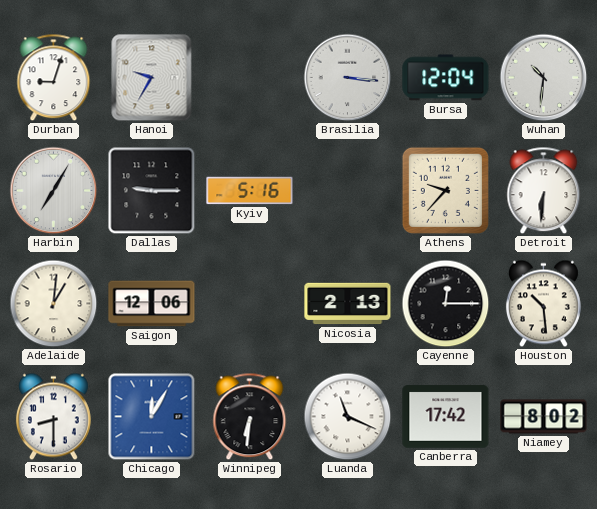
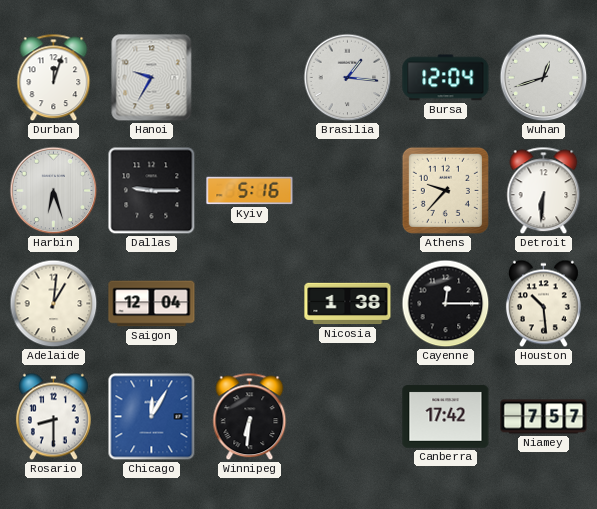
Durban: 9:03 -> 12:03 (54, 78)
Brasilia: 3:16 -> 1:16 (348, 78)
Wuhan: 10:31 -> 12:42 (544, 78)
Harbin: 7:05 -> 6:27 (54, 191)
Saigon: 12:06 -> 12:04 (152, 304)
Nicosia: 2:13 -> 1:38 (348, 304)
Luanda: 11:19 -> none (348, 417)
Niamey: 8:02 -> 7:57 (544, 417)
